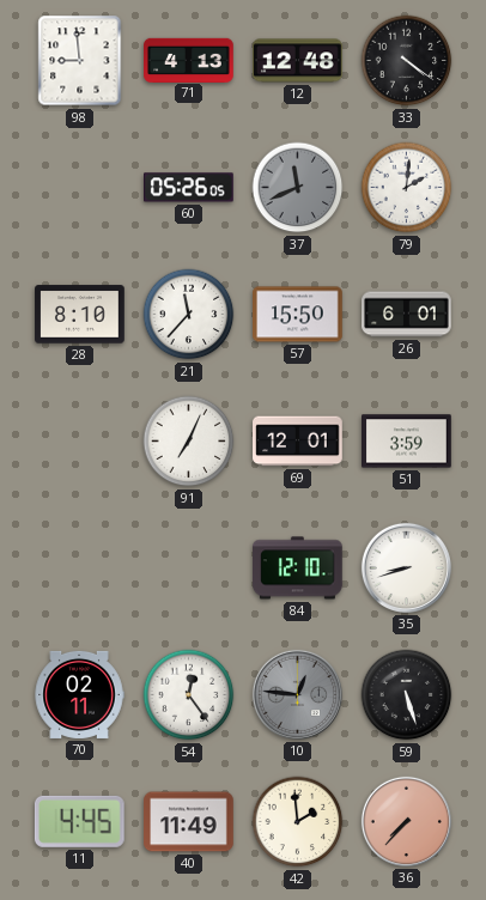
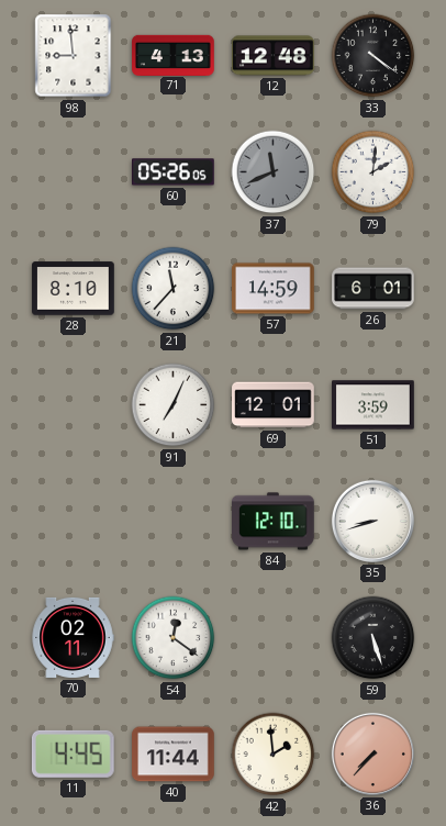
57: 15:50 -> 14:59 (274, 289)
54: 12:24 -> 12:21 (174, 638)
10: 12:46 -> none (297, 694)
40: 11:49 -> 11:44 (174, 755)
